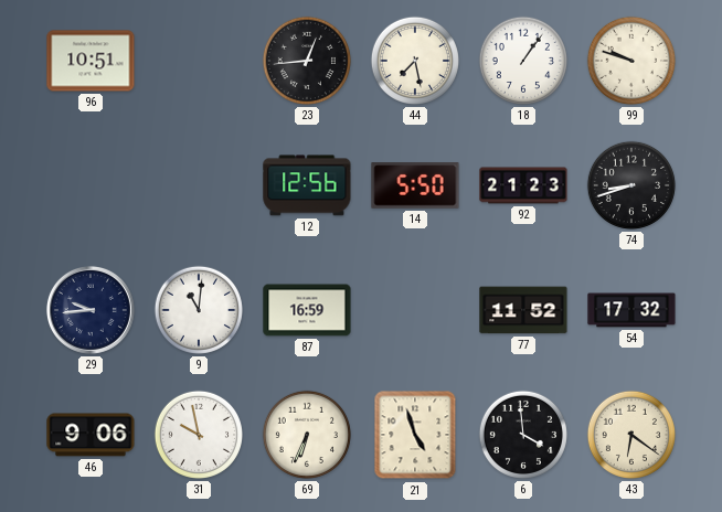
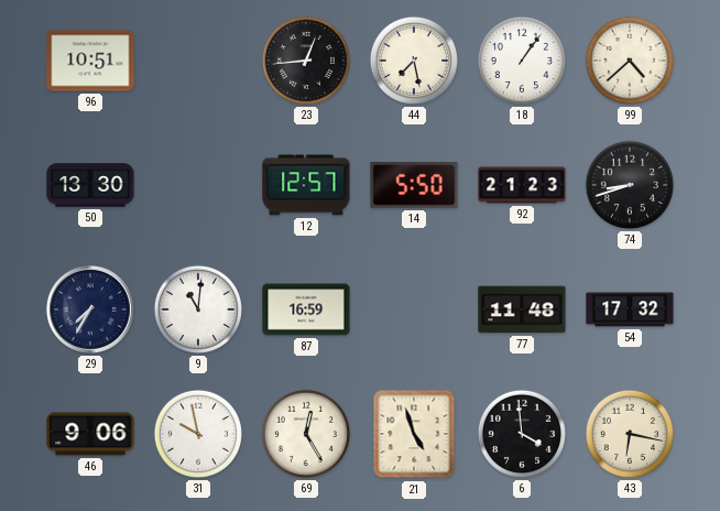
99: 9:48 -> 4:38 (630, 61)
50: none -> 13:30 (90, 185)
12: 12:56 -> 12:57 (306, 185)
29: 9:44 -> 7:35 (90, 309)
77: 11:52 -> 11:48 (522, 309)
69: 6:34 -> 12:25 (306, 434)
43: 6:21 -> 6:17 (630, 434)
